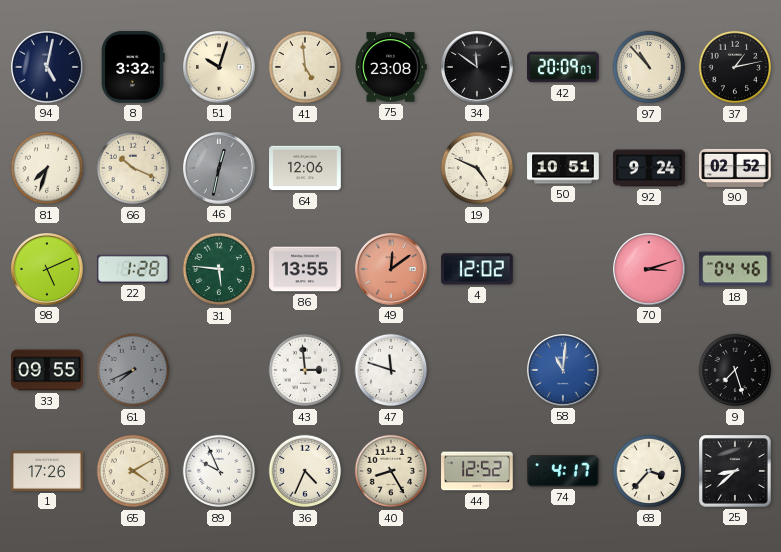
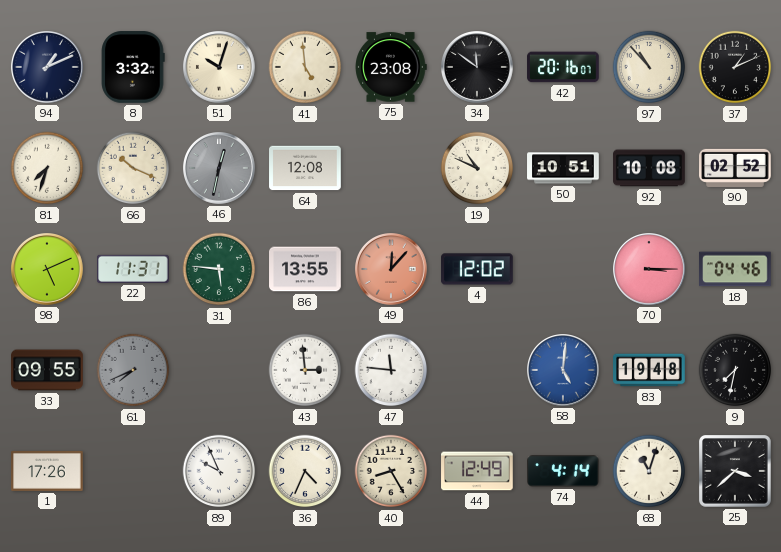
94: 5:02 -> 1:11 (48, 68)
42: 20:09 -> 20:16 (563, 67)
37: 1:13 -> 1:11 (735, 67)
64: 12:06 -> 12:08 (305, 168)
19: 4:49 -> 10:49 (477, 168)
92: 9:24 -> 10:08 (649, 168)
22: 1:28 -> 11:31 (133, 269)
49: 12:09 -> 12:07 (392, 270)
70: 3:12 -> 3:15 (650, 270)
47: 11:48 -> 11:46 (391, 370)
58: 11:01 -> 5:01 (564, 371)
83: none -> 19:48 (649, 370)
9: 7:27 -> 7:32 (735, 370)
65: 4:10 -> none (133, 471)
44: 12:52 -> 12:49 (477, 471)
74: 4:17 -> 4:14 (563, 471)
68: 3:37 -> 11:03 (649, 471)
25: 8:38 -> 3:38 (735, 471)
